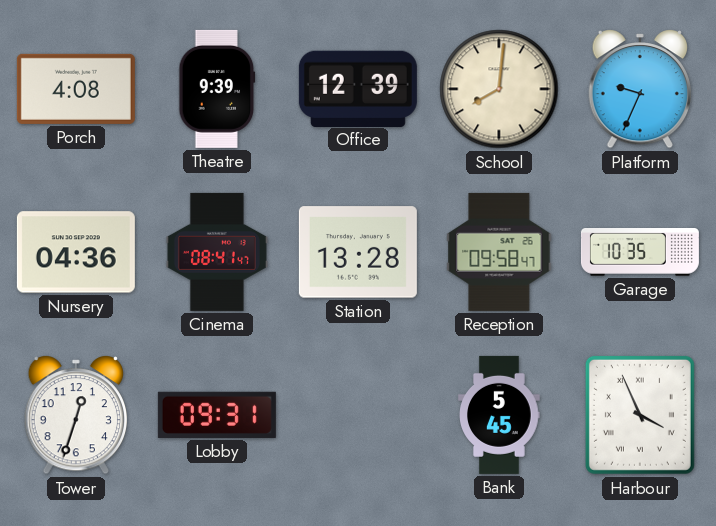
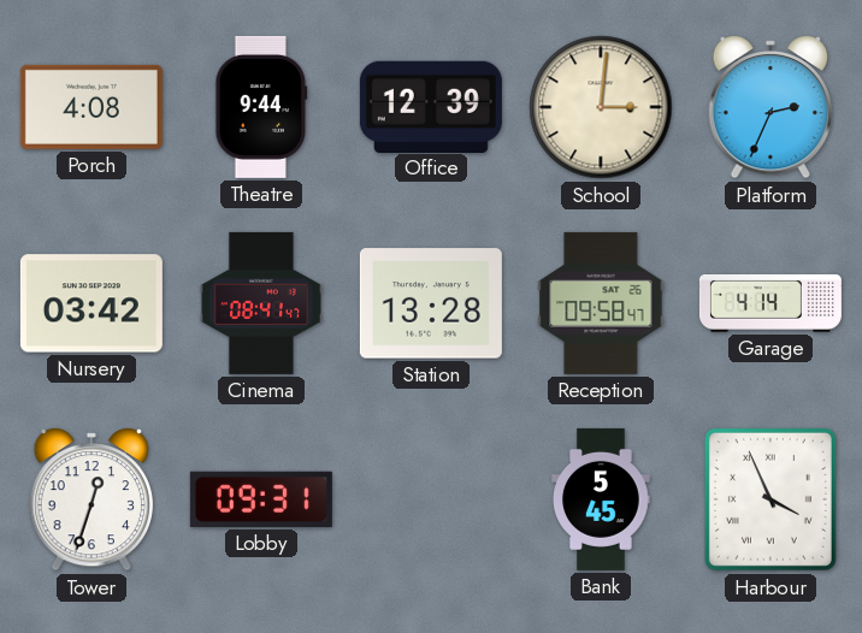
Theatre: 9:39 -> 9:44 (261, 107)
School: 8:01 -> 3:01 (601, 107)
Platform: 9:34 -> 2:34 (769, 108)
Nursery: 04:36 -> 03:42 (91, 303)
Garage: 10:35 -> 4:14 (771, 304)
